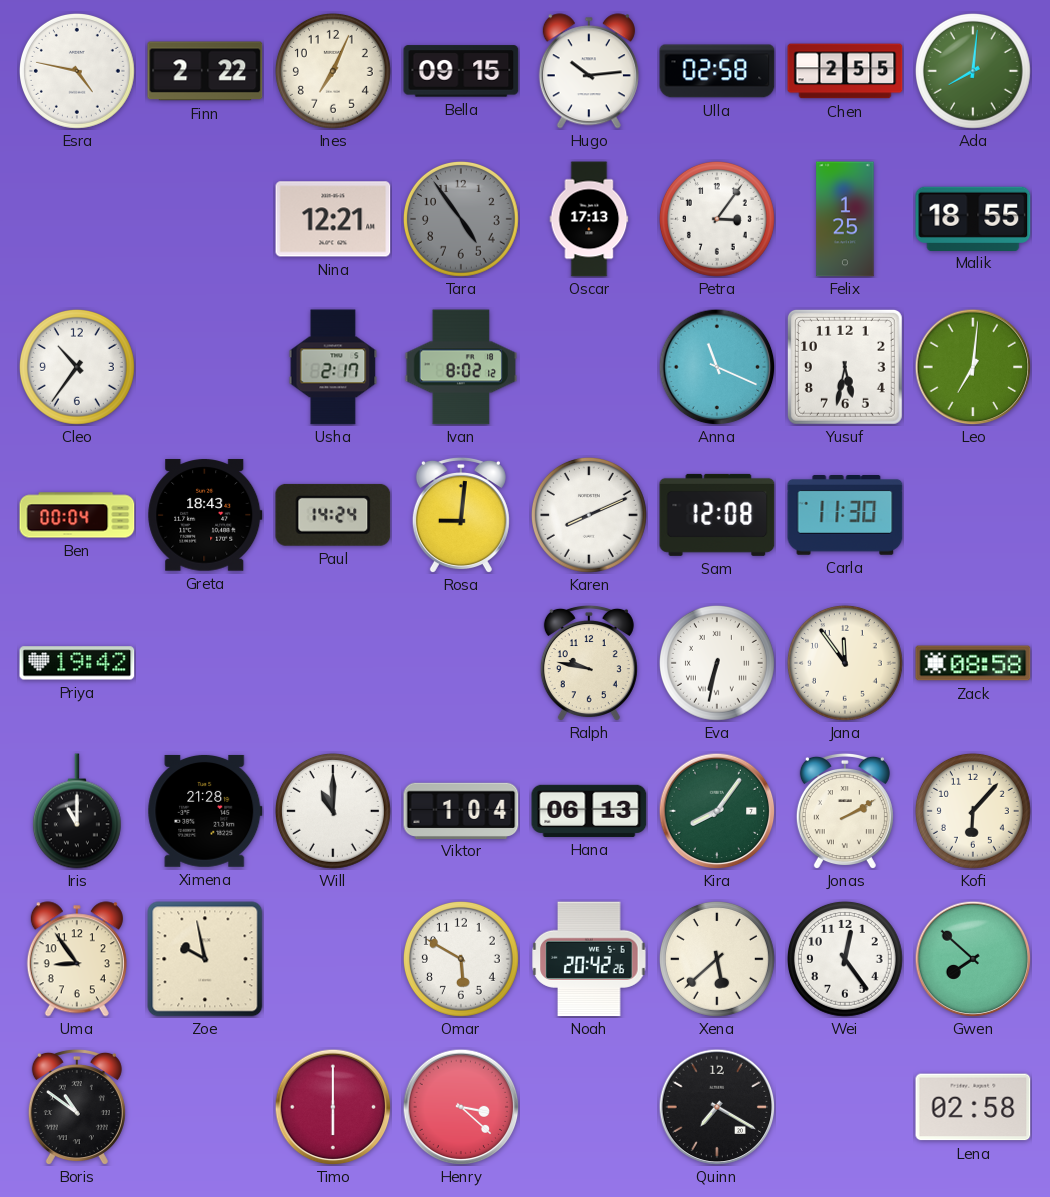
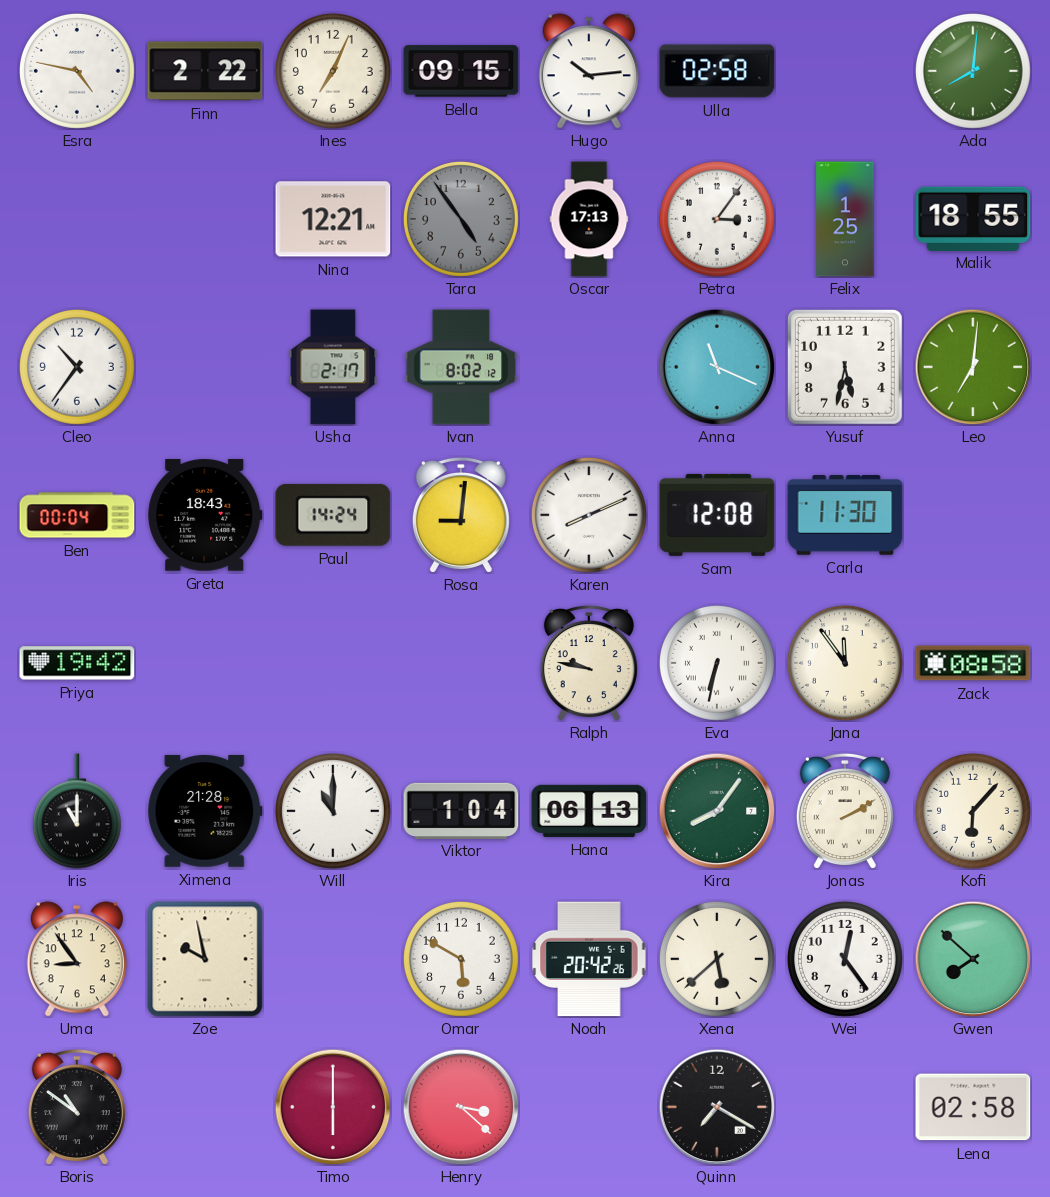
Chen: 2:55 -> none (845, 71)
